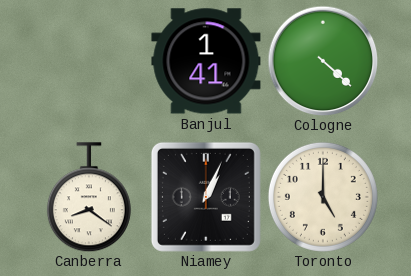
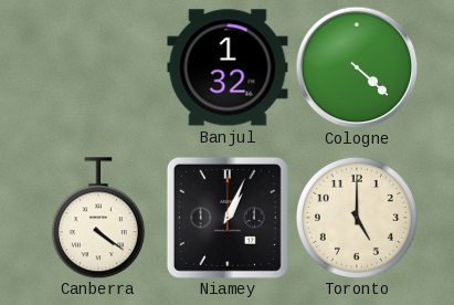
Banjul: 1:41 -> 1:32 (228, 67)
Canberra: 8:21 -> 4:21 (98, 218)
